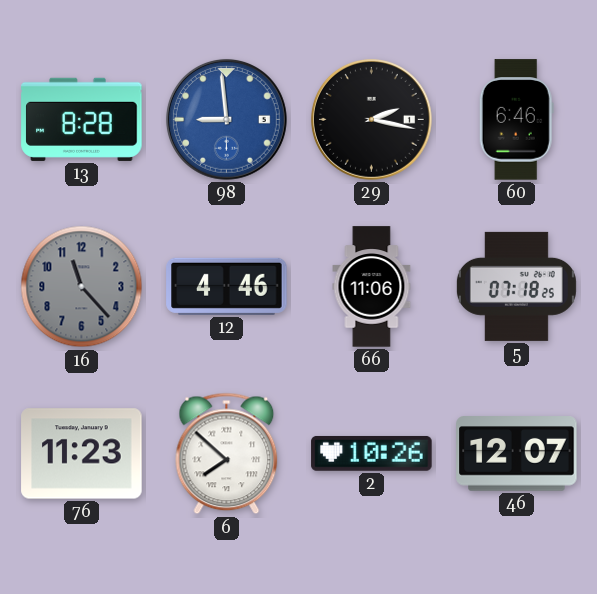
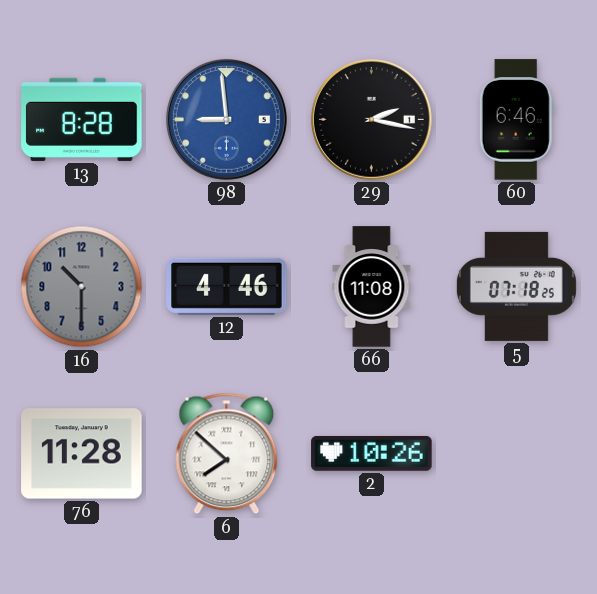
16: 11:23 -> 10:30 (82, 287)
66: 11:06 -> 11:08 (372, 287)
76: 11:23 -> 11:28 (82, 454)
46: 12:07 -> none (517, 454)
